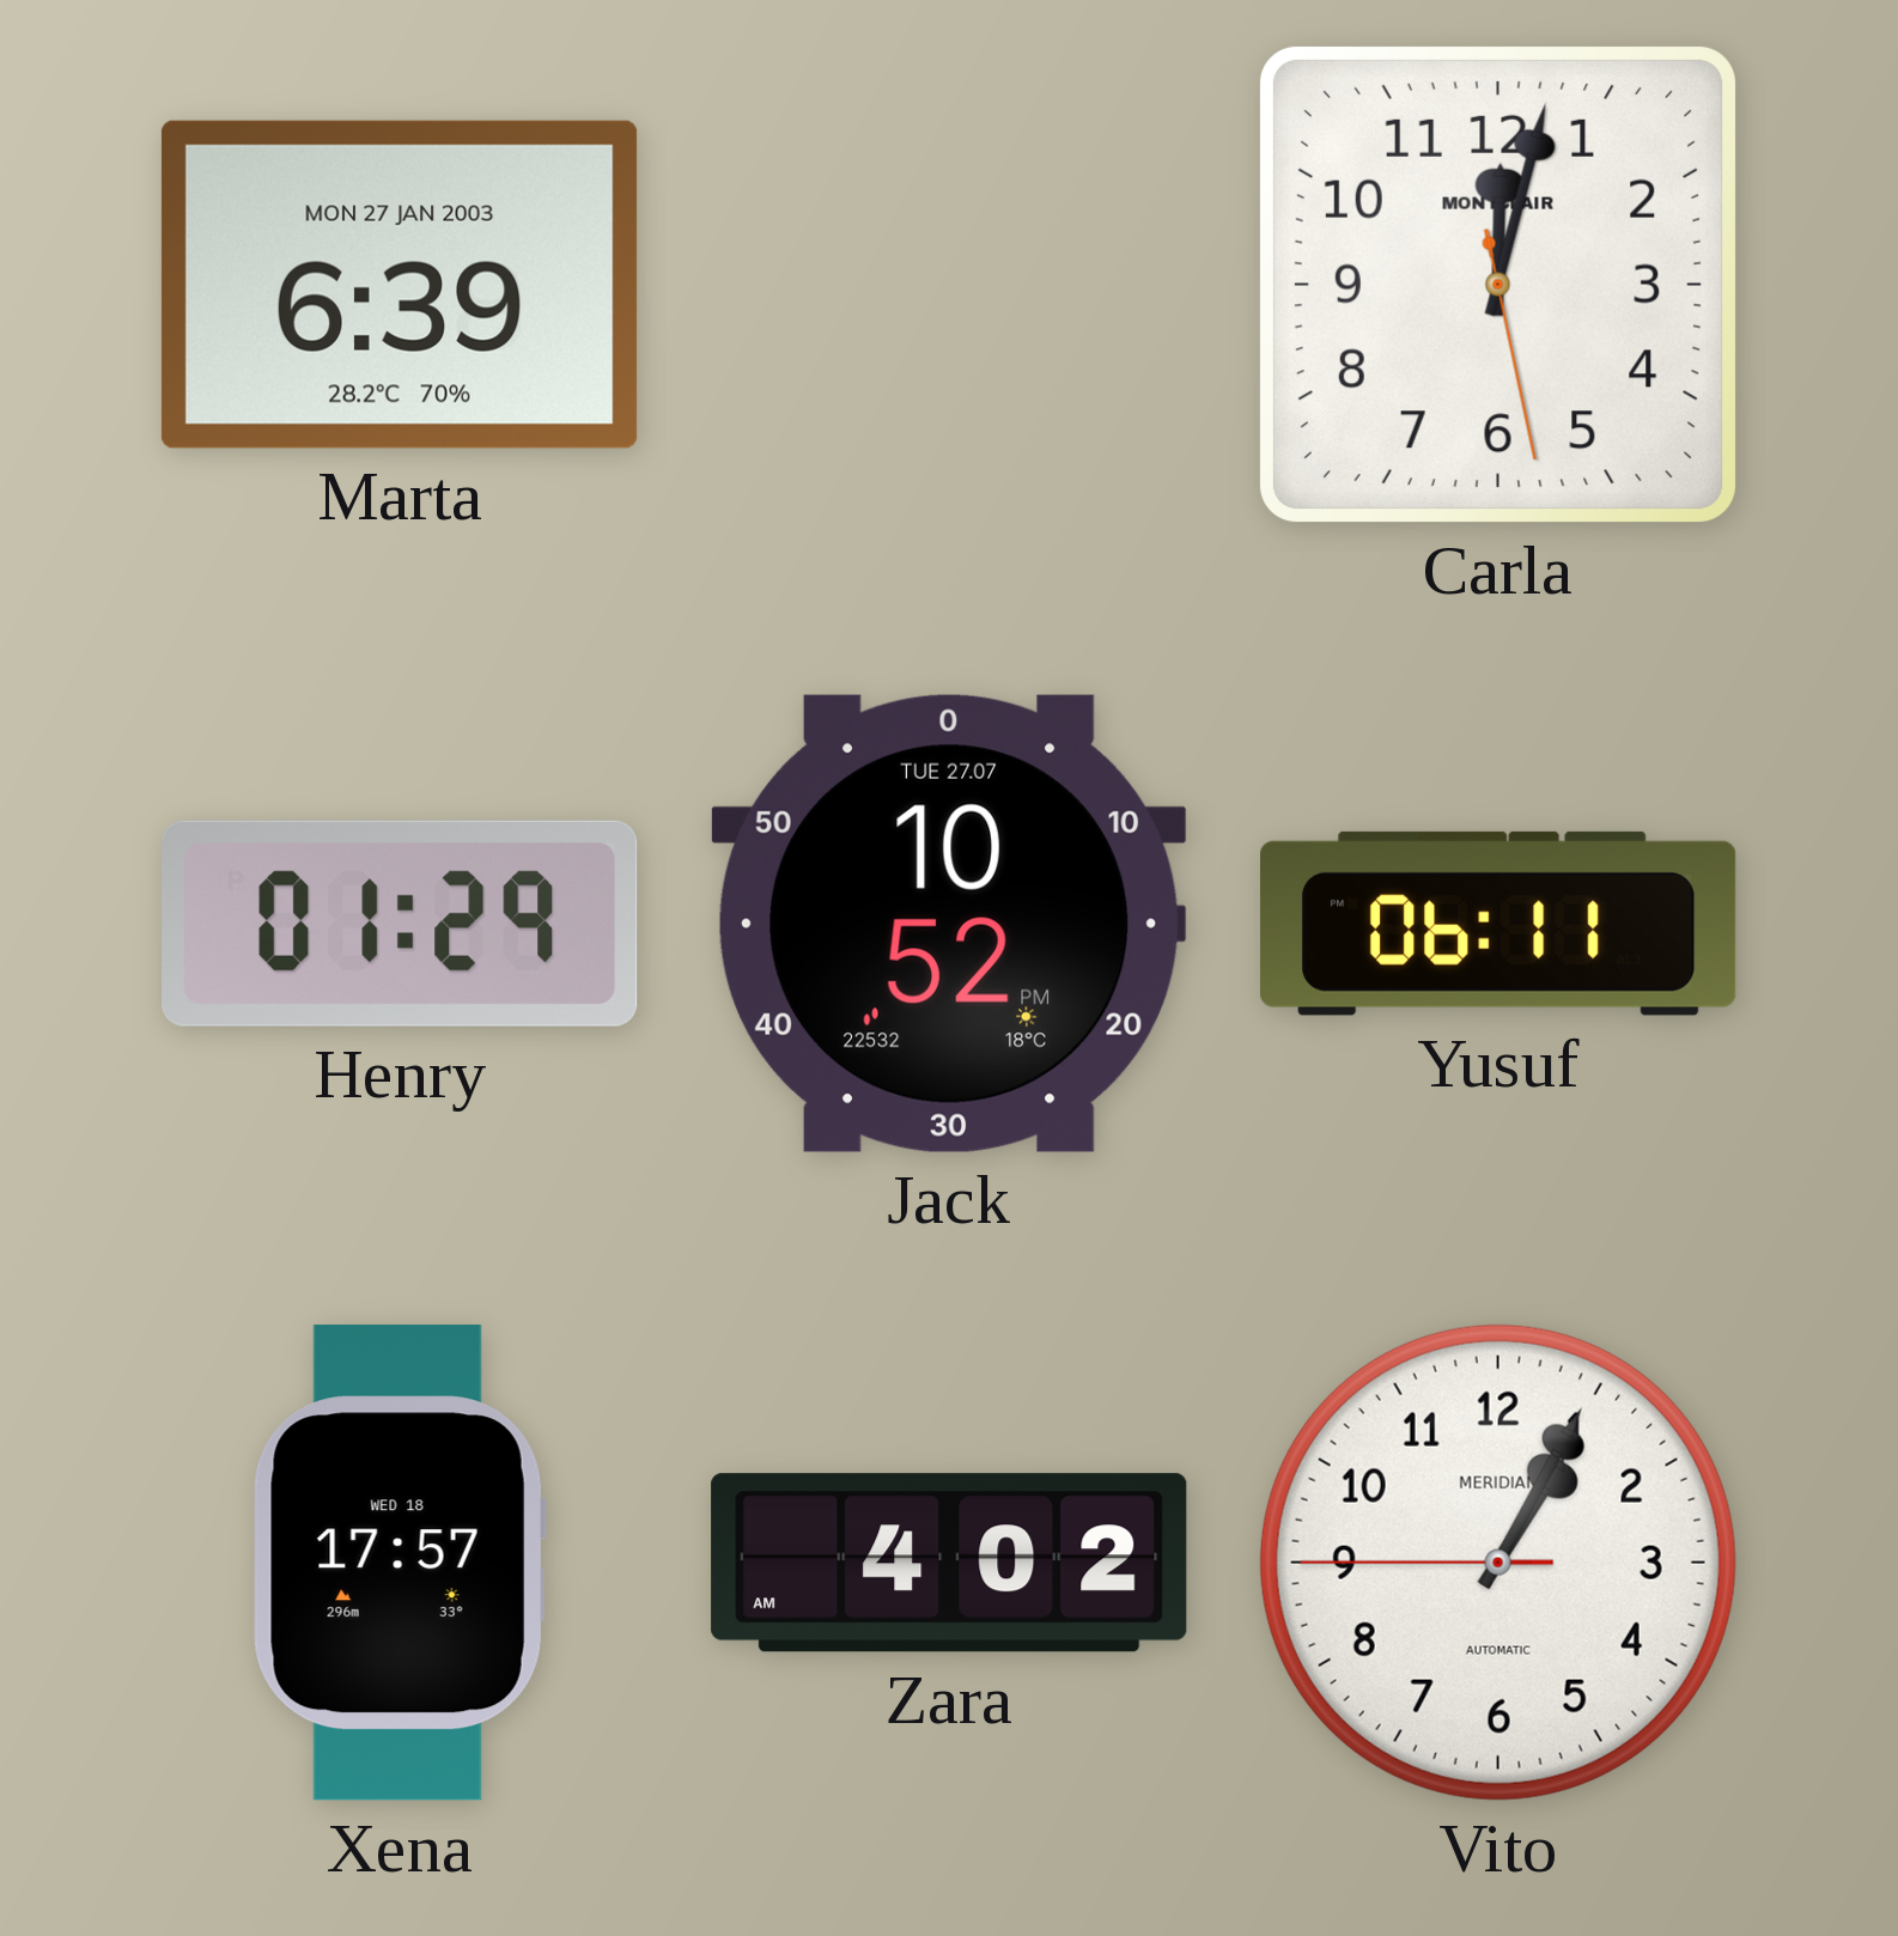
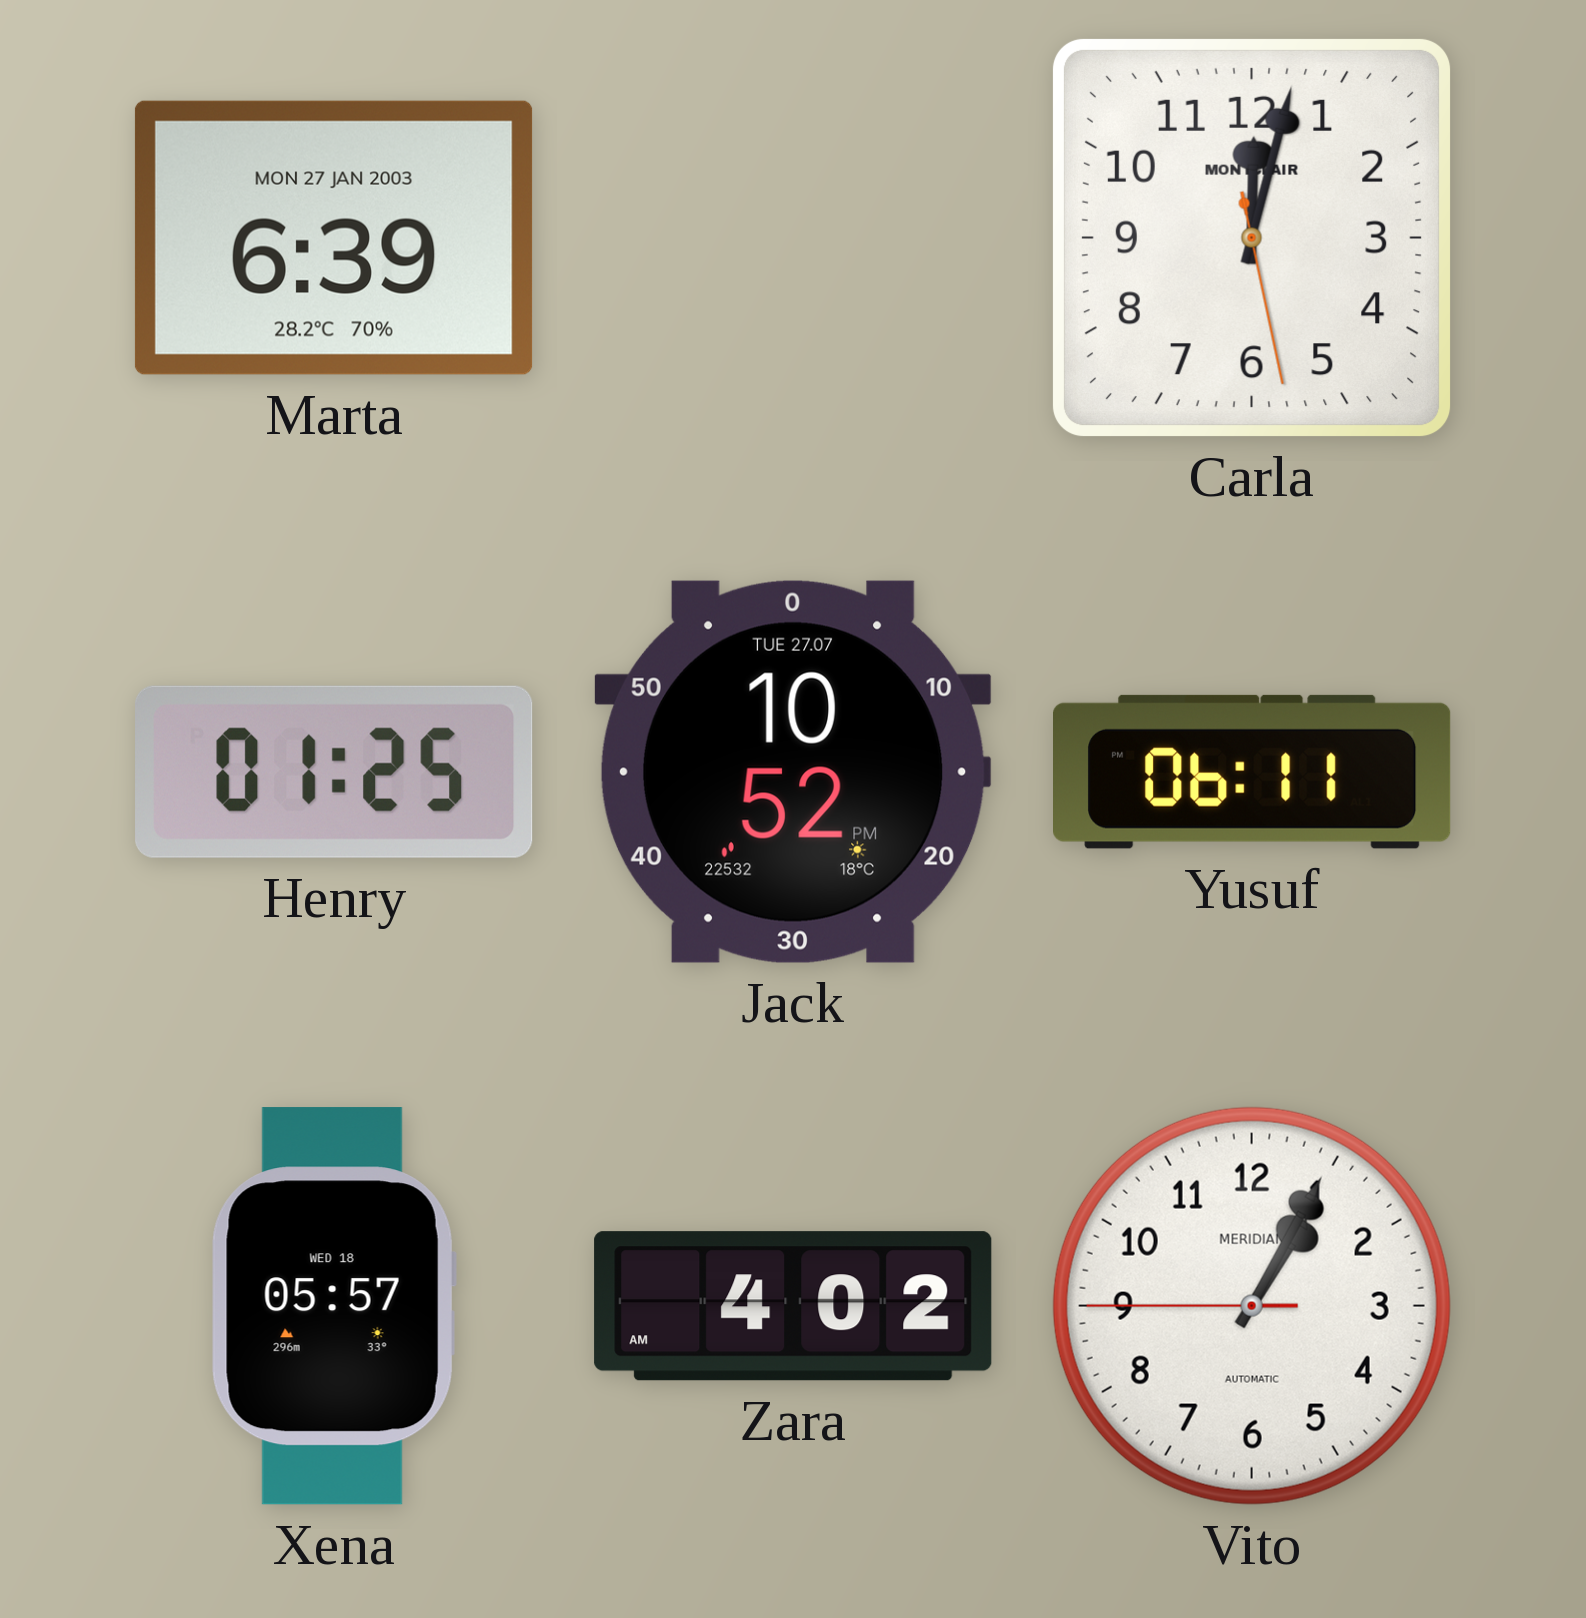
Henry: 01:29 -> 01:25 (334, 772)
Xena: 17:57 -> 05:57 (334, 1306)
